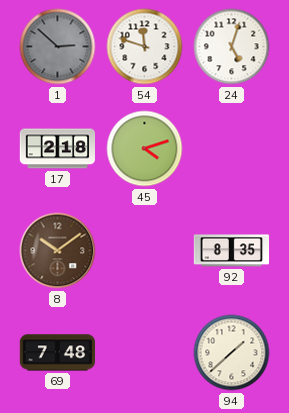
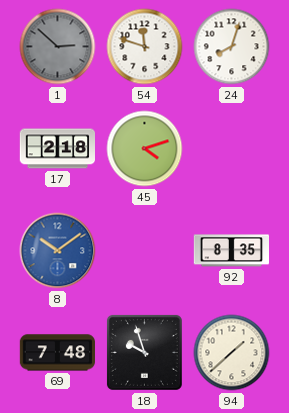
24: 5:03 -> 8:03 (232, 47)
8 dial: brown -> blue (58, 251)
18: none -> 9:57 (144, 352)
